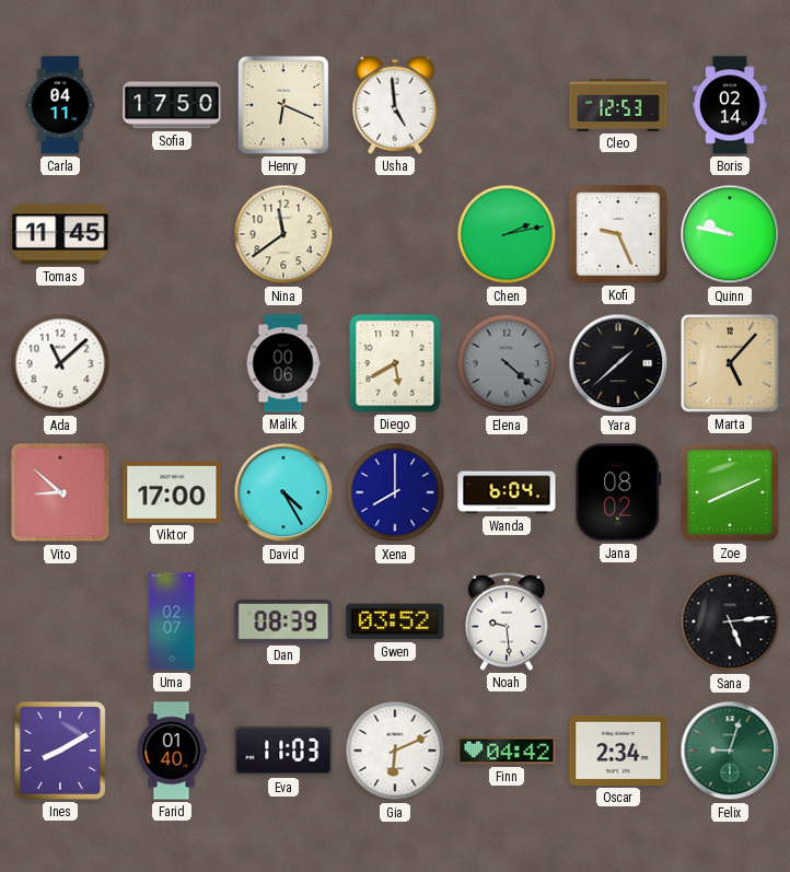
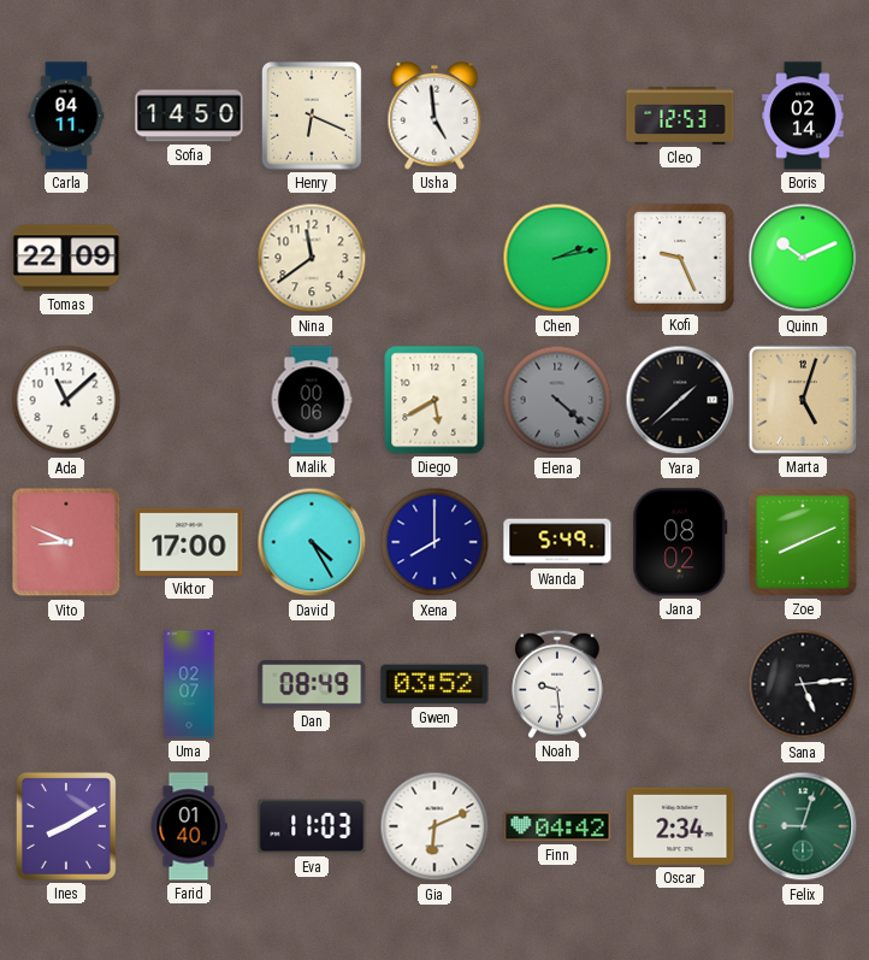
Sofia: 17:50 -> 14:50 (189, 116)
Tomas: 11:45 -> 22:09 (66, 258)
Quinn: 9:47 -> 10:11 (803, 258)
Marta: 5:07 -> 5:03 (803, 400)
Vito: 8:52 -> 8:49 (66, 542)
Wanda: 6:04 -> 5:49 (557, 542)
Dan: 08:39 -> 08:49 (312, 684)
